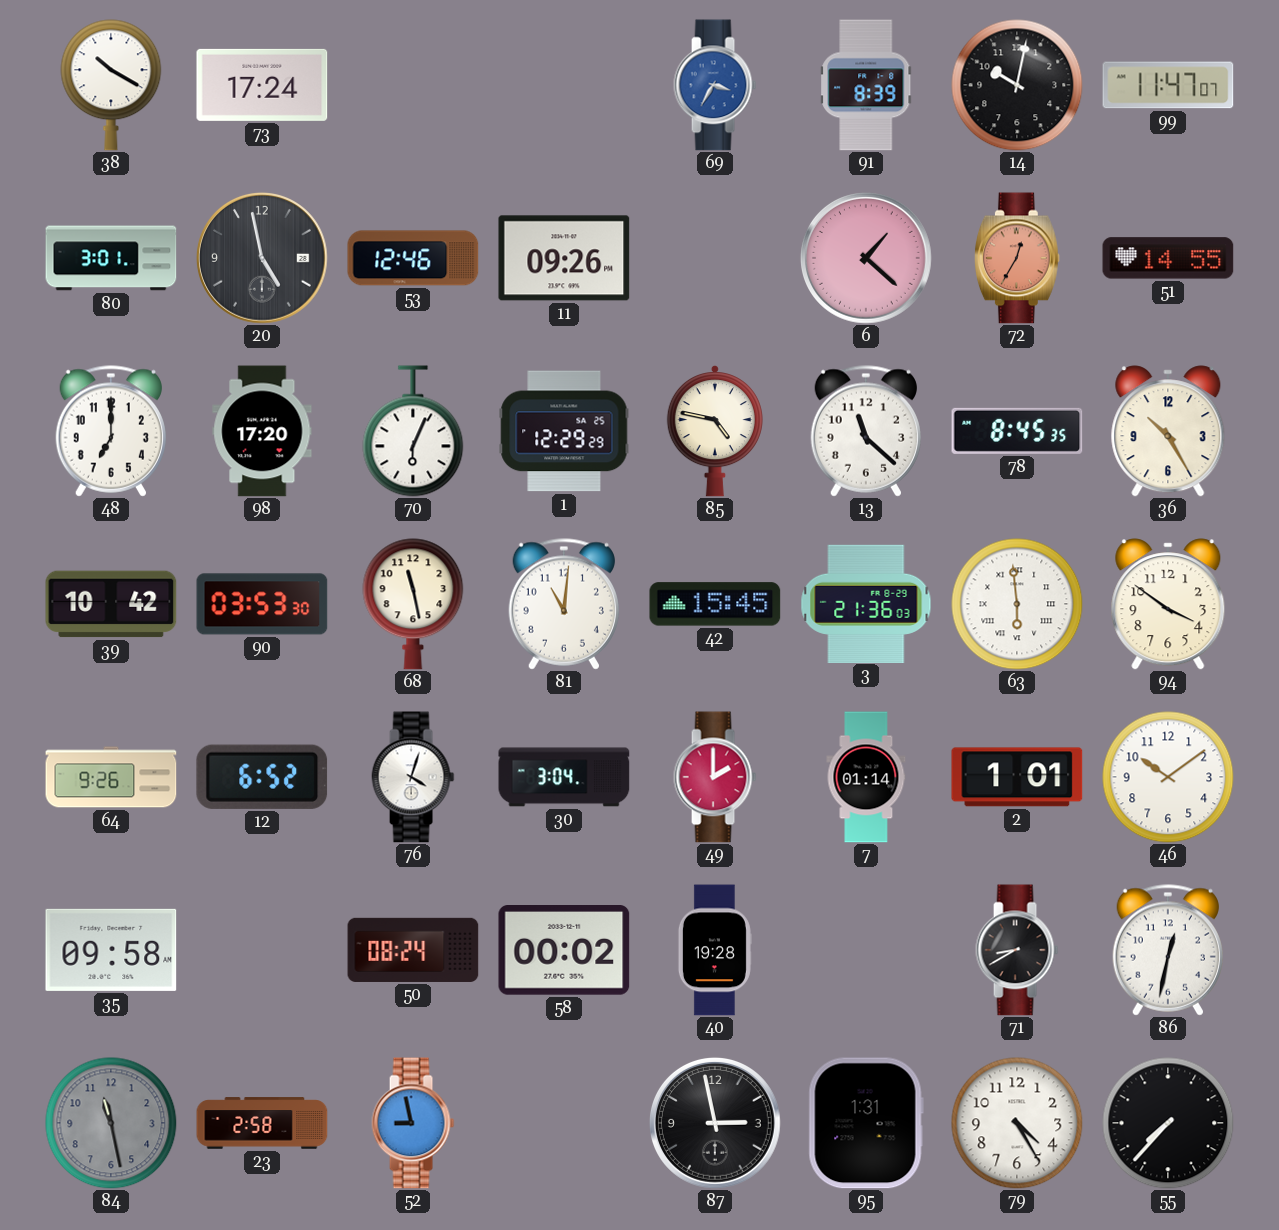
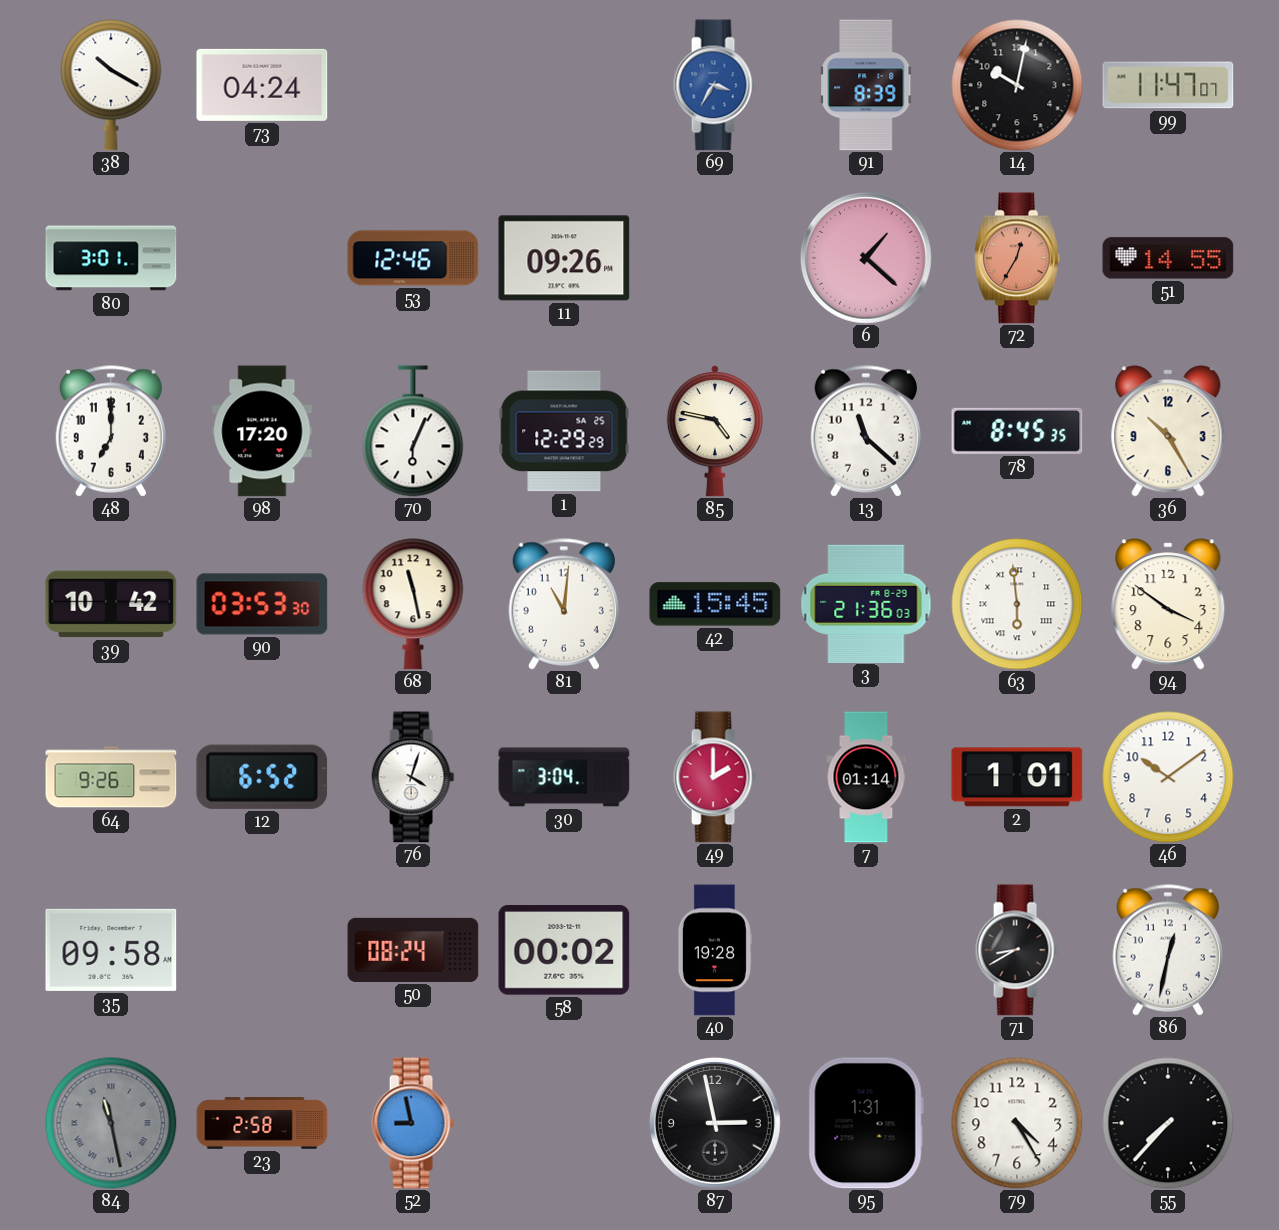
73: 17:24 -> 04:24 (262, 85)
20: 4:58 -> none (262, 258)
84 numerals: Arabic -> Roman (111, 1123)
